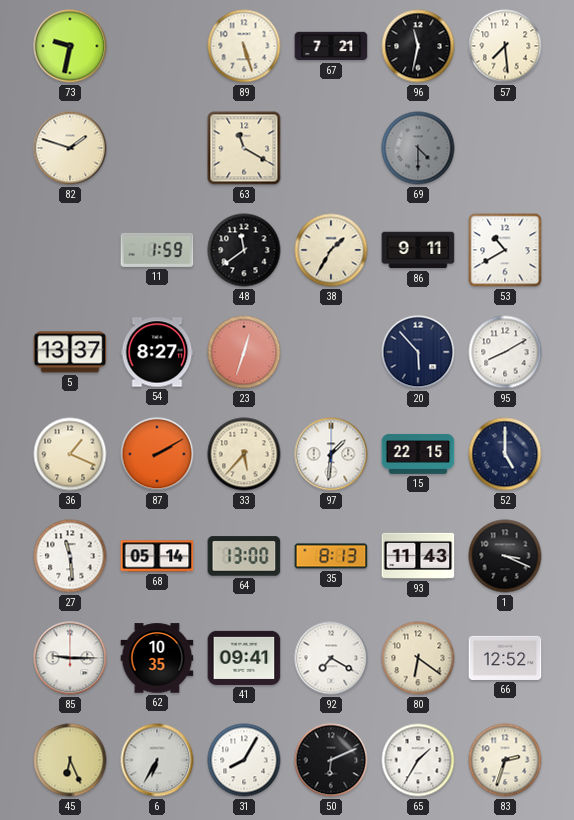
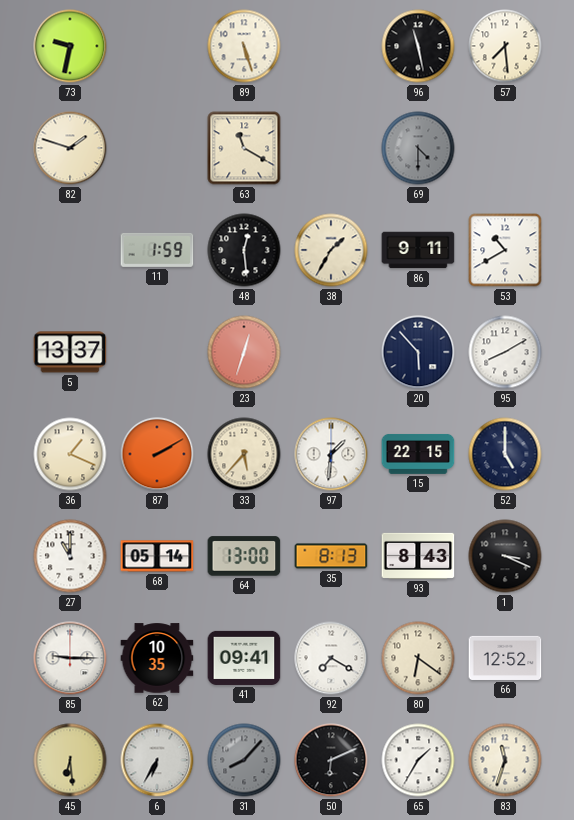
67: 7:21 -> none (331, 46)
96: 11:32 -> 11:28 (418, 46)
48: 11:39 -> 12:29 (244, 250)
54: 8:27 -> none (157, 352)
27: 11:29 -> 11:00 (70, 556)
93: 11:43 -> 8:43 (418, 556)
45: 6:26 -> 6:29 (70, 760)
31: 8:05 -> 8:07 (244, 760)
31 dial: white -> grey (244, 760)
83: 2:33 -> 11:33 (505, 760)
